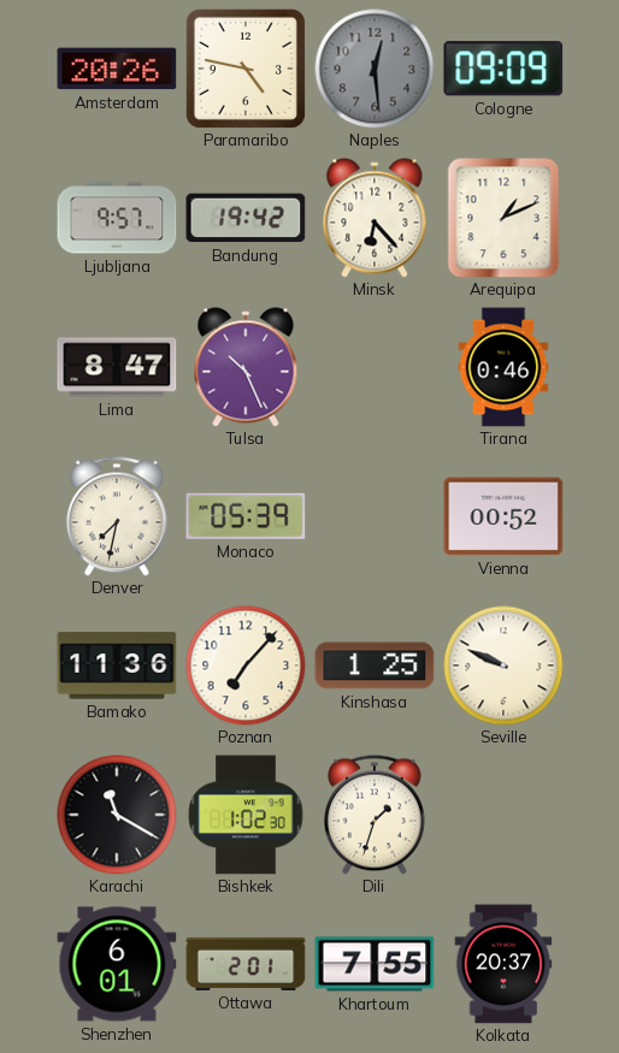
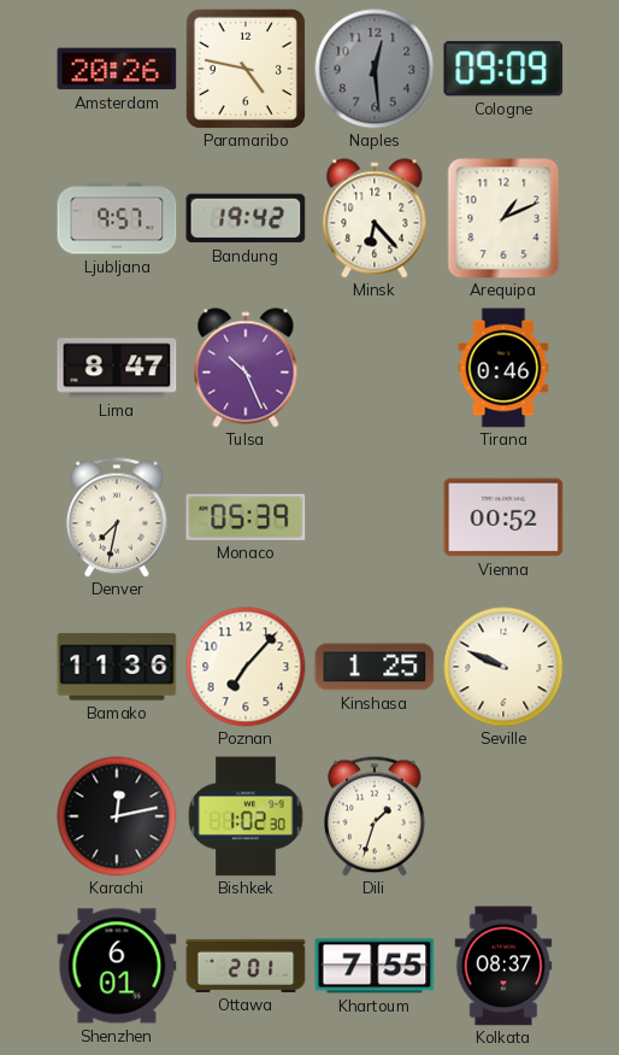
Karachi: 11:20 -> 12:13 (117, 816)
Kolkata: 20:37 -> 08:37 (503, 966)
